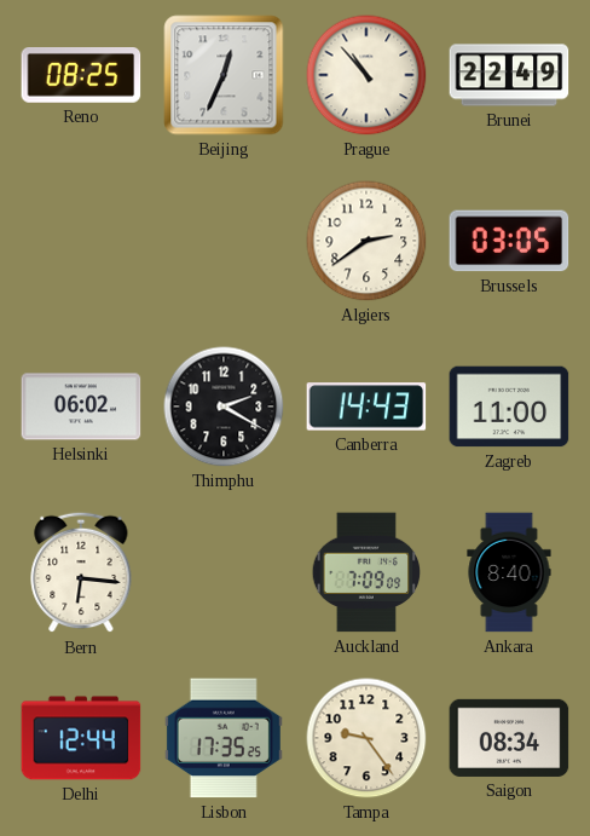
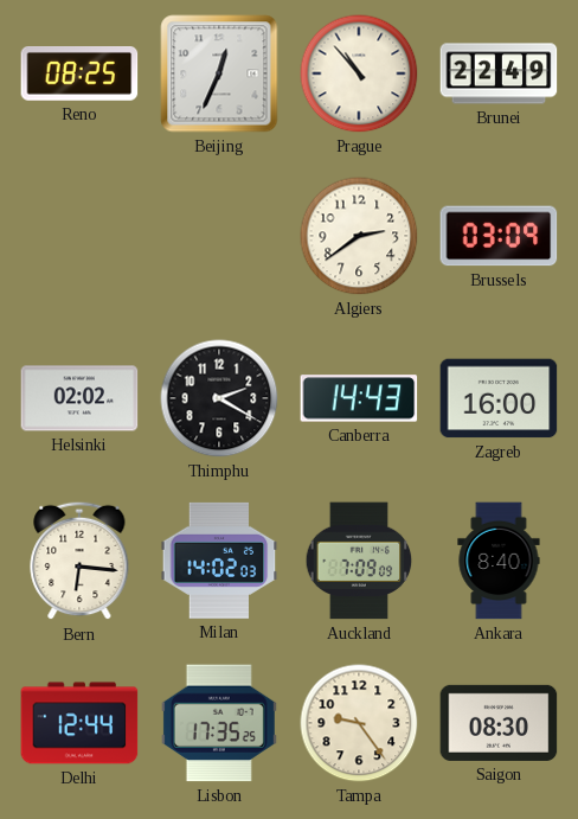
Brussels: 03:05 -> 03:09 (499, 236)
Helsinki: 06:02 -> 02:02 (79, 398)
Zagreb: 11:00 -> 16:00 (499, 398)
Milan: none -> 14:02 (219, 561)
Saigon: 08:34 -> 08:30 (499, 723)
